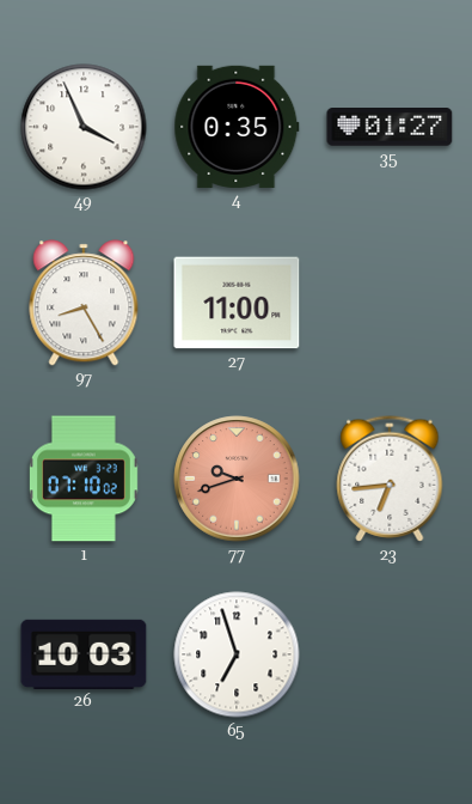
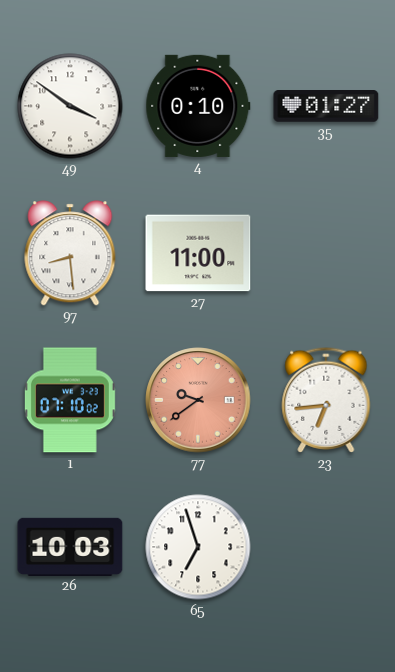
49: 3:56 -> 3:51 (70, 106)
4: 0:35 -> 0:10 (198, 106)
97: 8:25 -> 8:29 (70, 253)
77: 9:42 -> 9:39 (198, 400)
